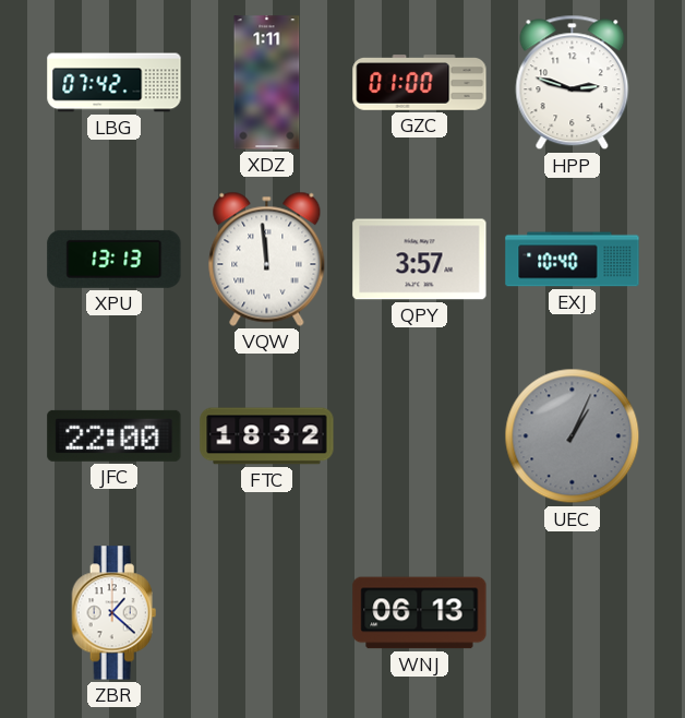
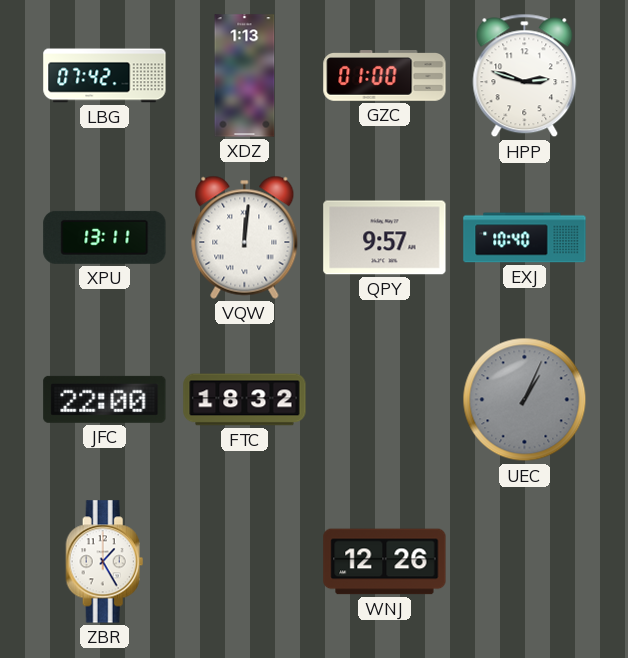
XDZ: 1:11 -> 1:13 (245, 76)
XPU: 13:13 -> 13:11 (105, 237)
VQW: 11:59 -> 12:01 (245, 237)
QPY: 3:57 -> 9:57 (385, 238)
ZBR: 1:22 -> 1:25 (105, 562)
WNJ: 06:13 -> 12:26 (385, 562)
